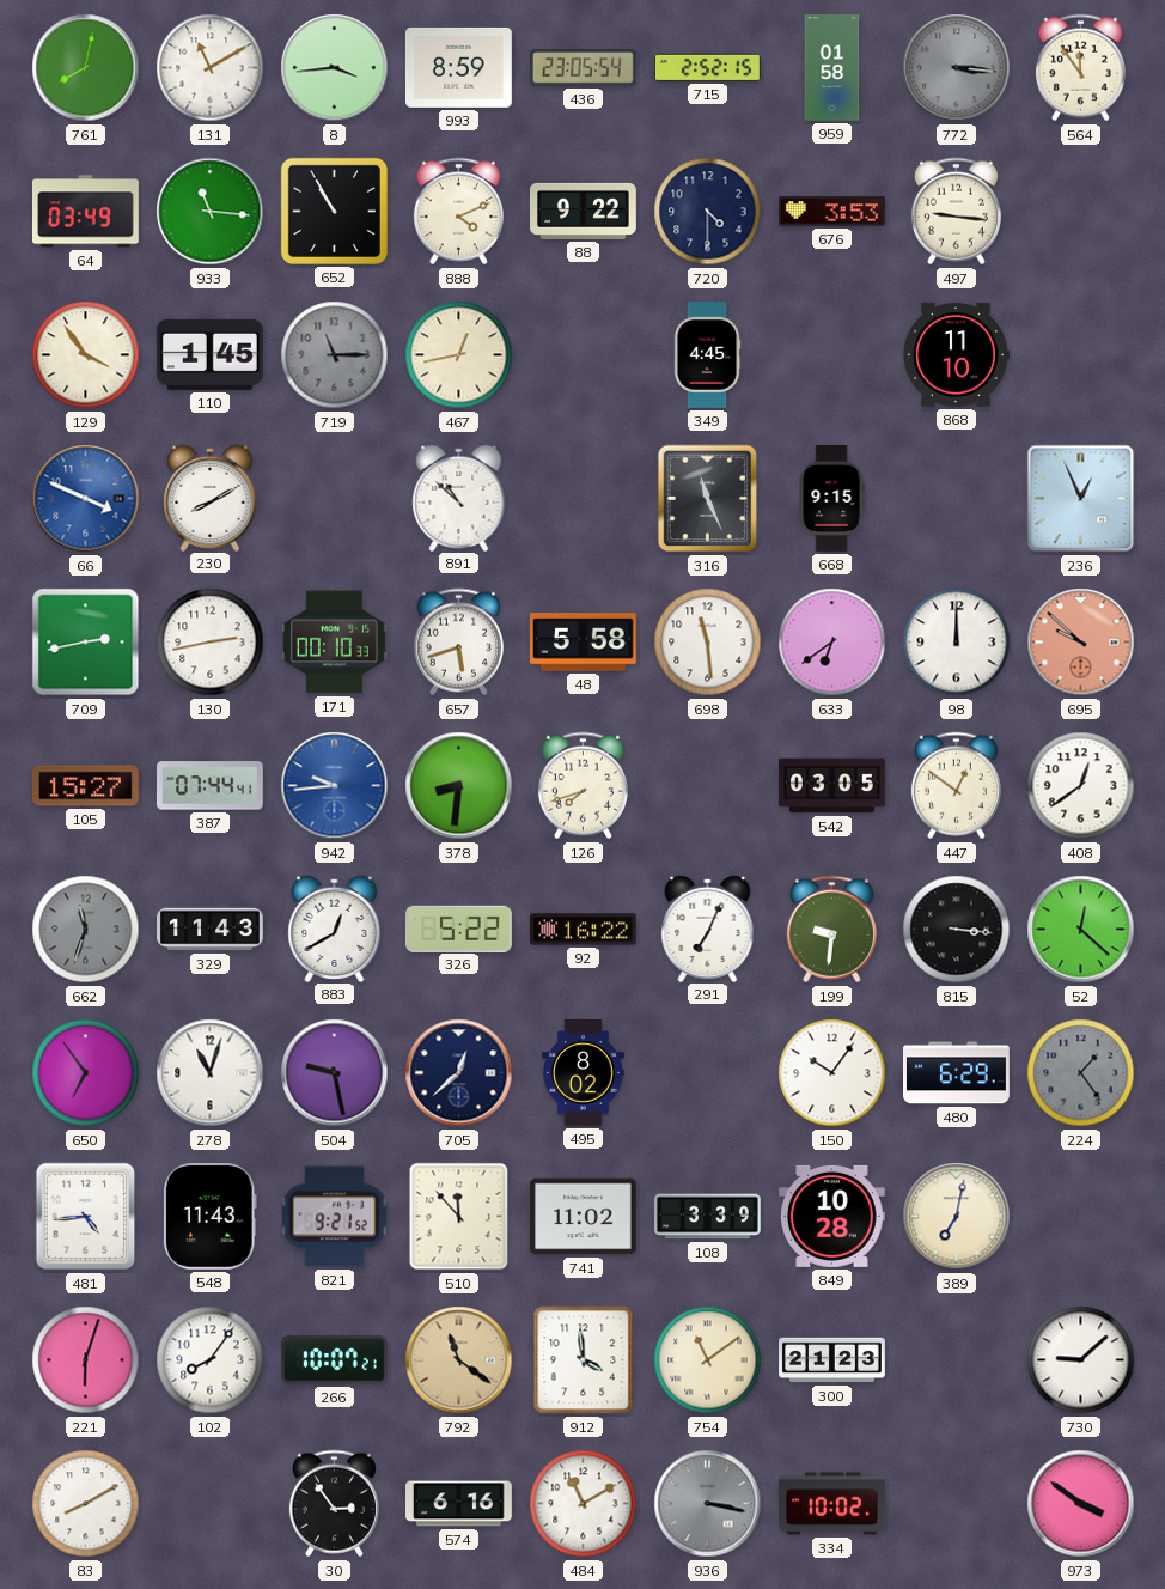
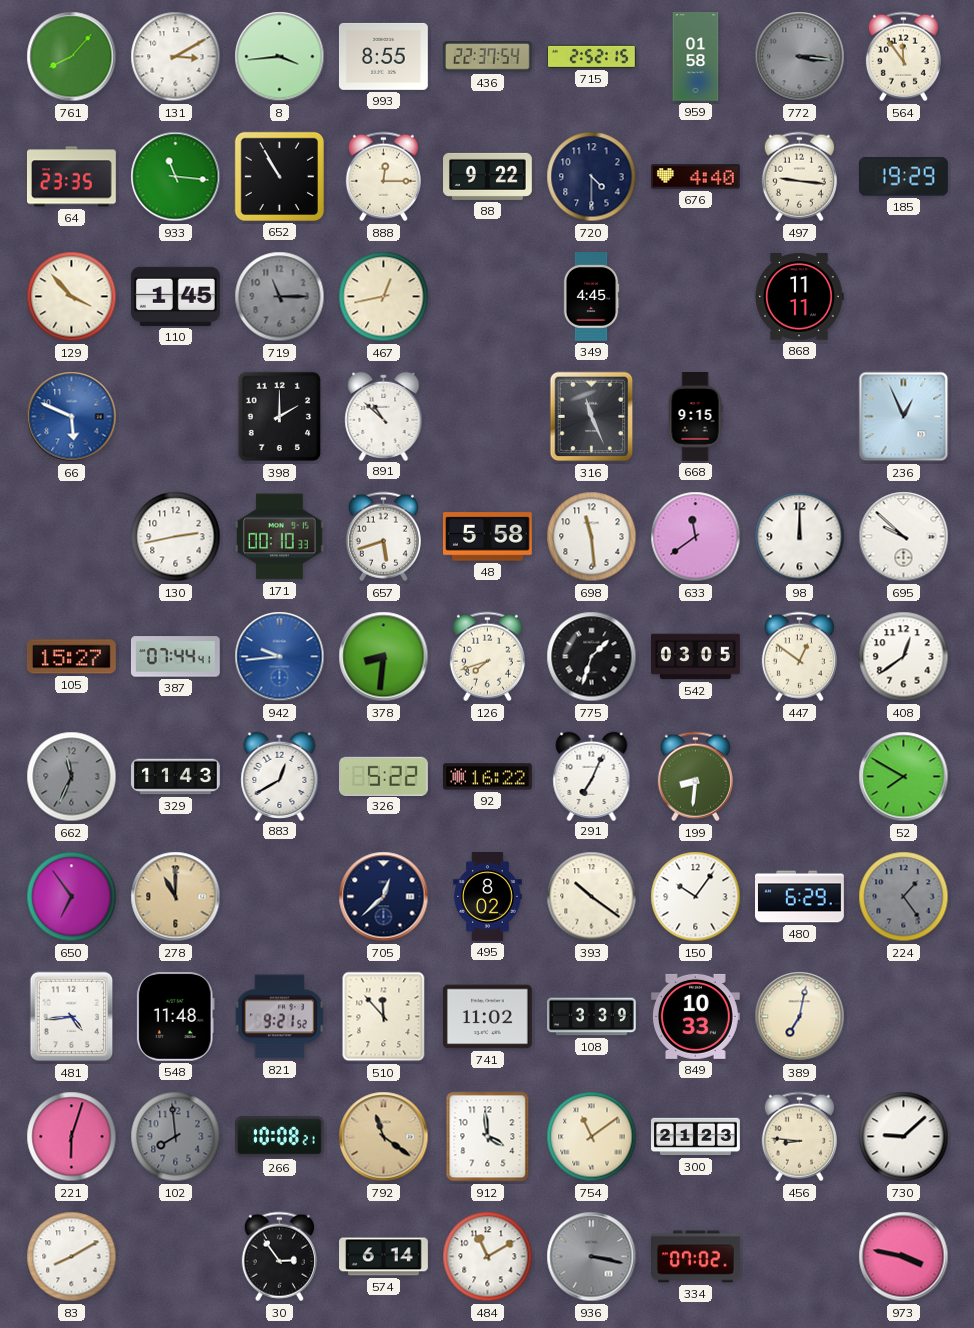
761: 8:02 -> 8:07 (72, 57)
131: 11:10 -> 3:10 (176, 57)
993: 8:59 -> 8:55 (383, 56)
436: 23:05 -> 22:37 (488, 57)
64: 03:49 -> 23:35 (72, 177)
888: 4:11 -> 12:15 (383, 177)
676: 3:53 -> 4:40 (695, 177)
185: none -> 19:29 (903, 177)
129: 3:54 -> 3:53 (72, 297)
868: 11:10 -> 11:11 (799, 297)
66: 3:49 -> 5:49 (72, 417)
230: 8:10 -> none (211, 498)
398: none -> 2:00 (280, 417)
709: 2:43 -> none (86, 643)
633: 6:39 -> 11:39 (696, 537)
695 dial: salmon -> white (904, 537)
775: none -> 1:33 (592, 657)
662: 11:33 -> 11:34 (72, 777)
199: 9:31 -> 8:31 (695, 777)
815: 3:16 -> none (957, 930)
52: 12:22 -> 7:50 (904, 777)
278: 11:03 -> 11:00 (176, 897)
278 dial: white -> champagne (176, 897)
504: 9:28 -> none (335, 1073)
393: none -> 10:21 (592, 897)
548: 11:43 -> 11:48 (175, 1016)
849: 10:28 -> 10:33 (695, 1016)
102: 8:06 -> 7:59 (176, 1137)
102 dial: white -> grey (176, 1137)
266: 10:07 -> 10:08 (280, 1137)
456: none -> 8:46 (799, 1137)
574: 6:16 -> 6:14 (384, 1257)
334: 10:02 -> 07:02 (696, 1257)
973: 3:51 -> 3:47 (904, 1257)
